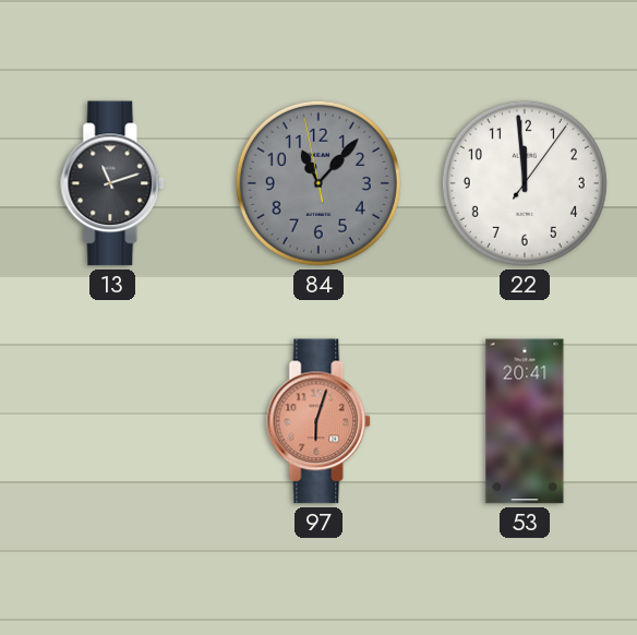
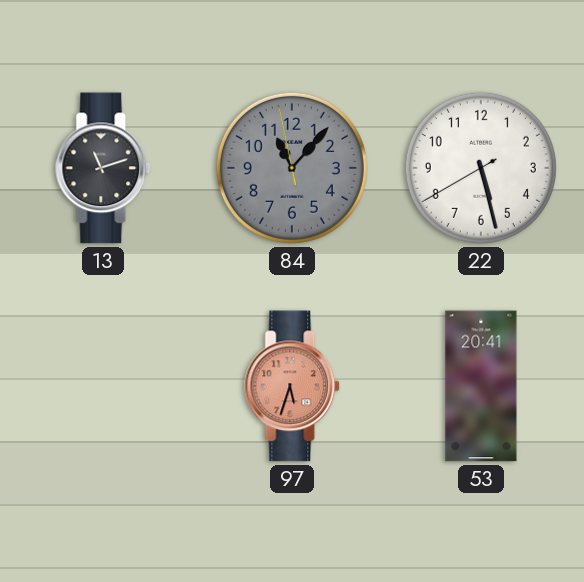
22: 11:59 -> 5:27 (481, 168)
97: 6:03 -> 5:33 (293, 386)
